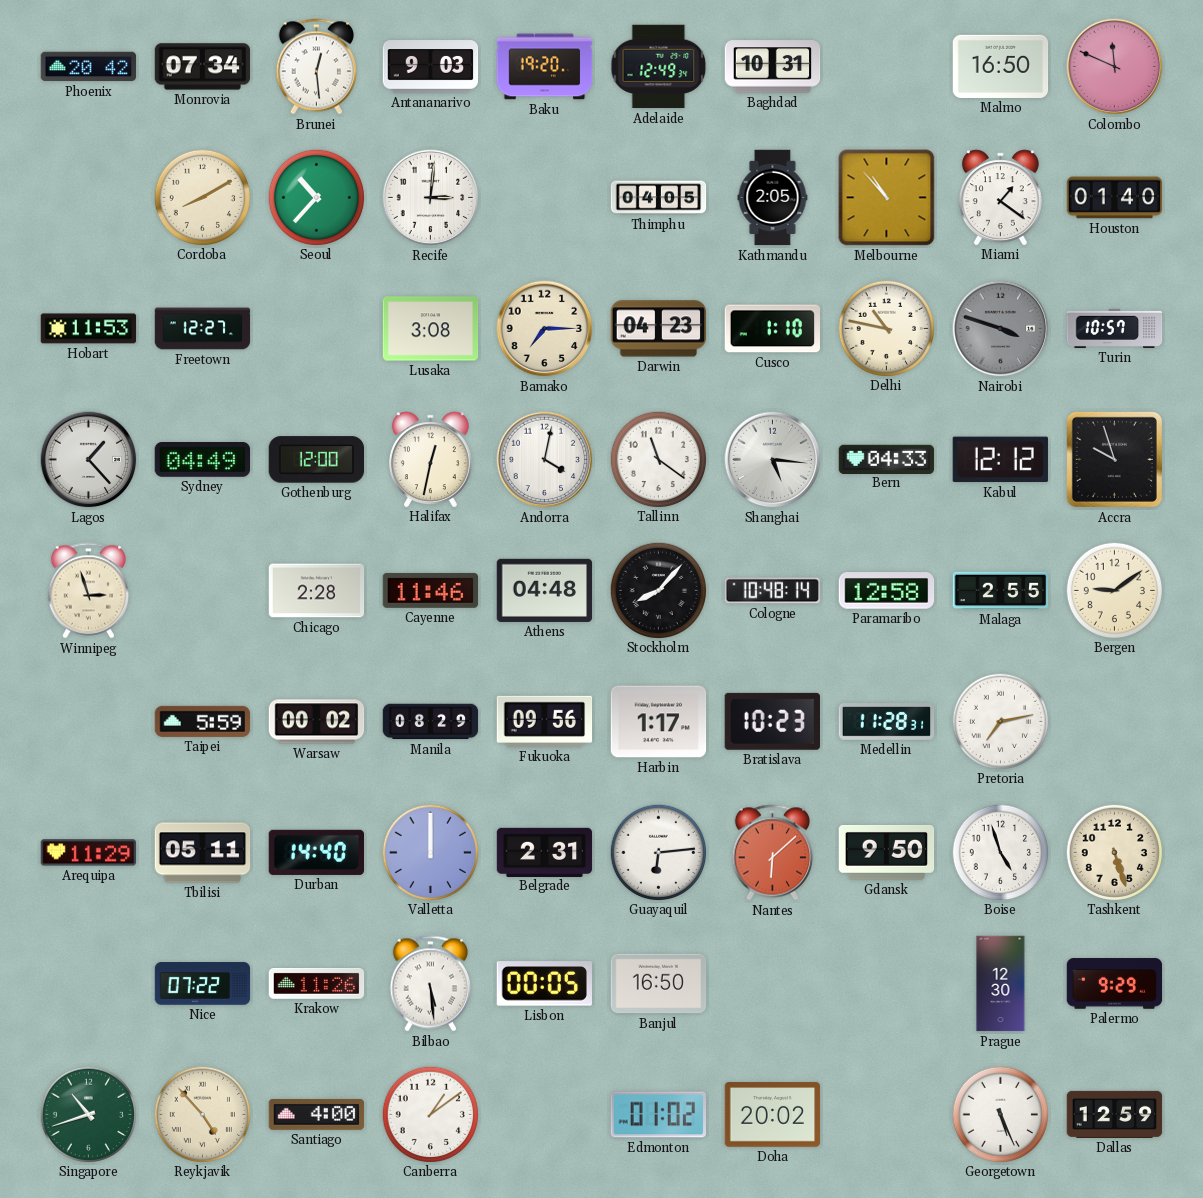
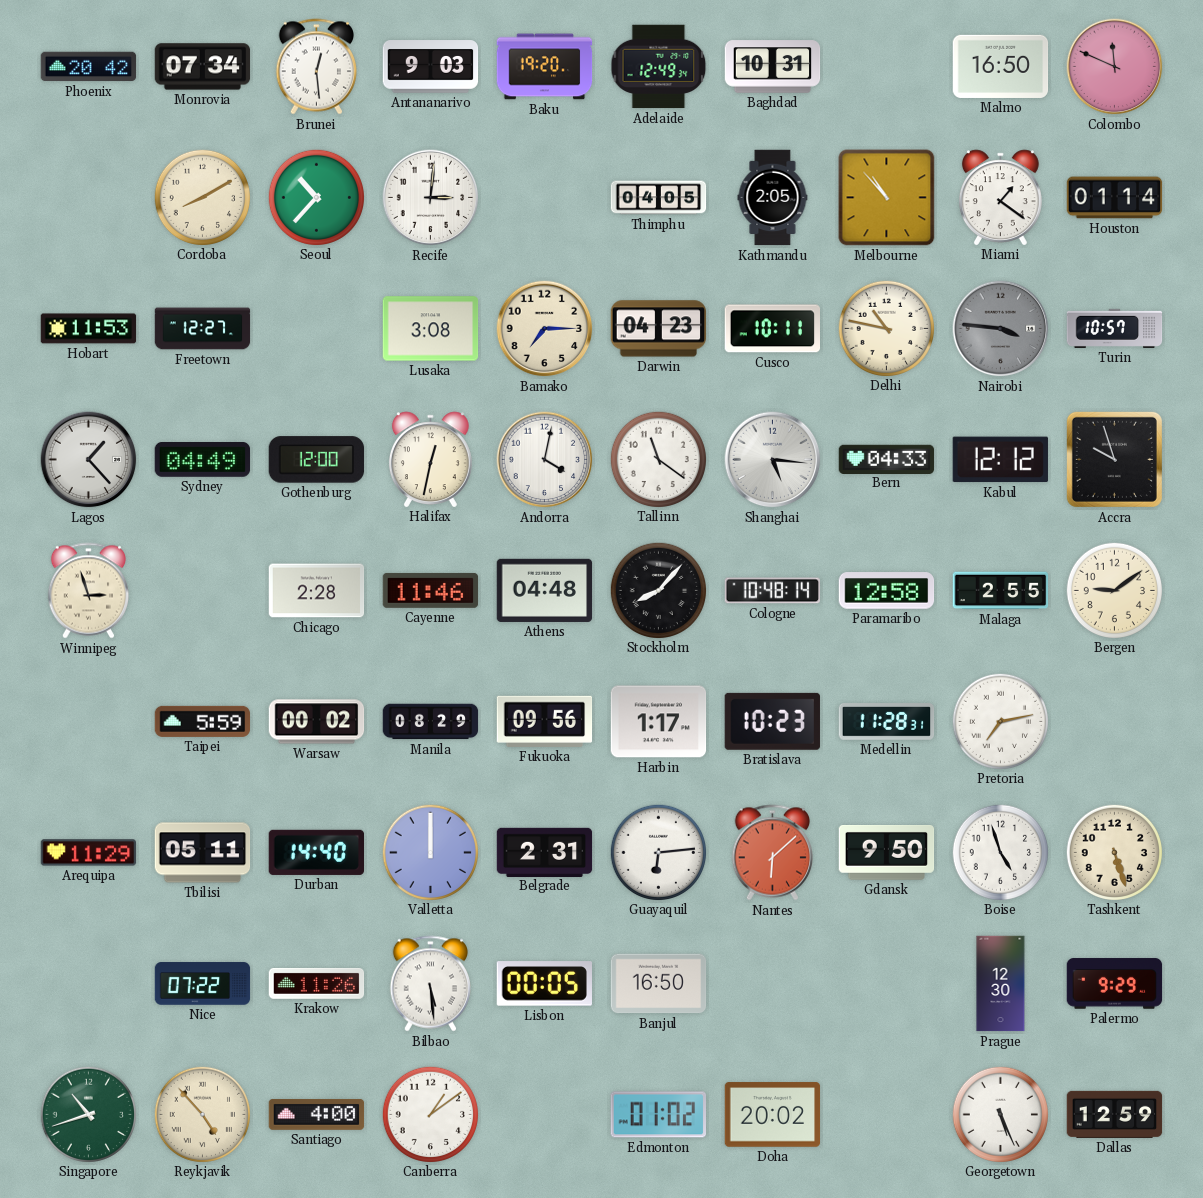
Houston: 01:40 -> 01:14 (1115, 198)
Cusco: 1:10 -> 10:11 (772, 329)
Nairobi: 3:48 -> 3:46 (1001, 329)
